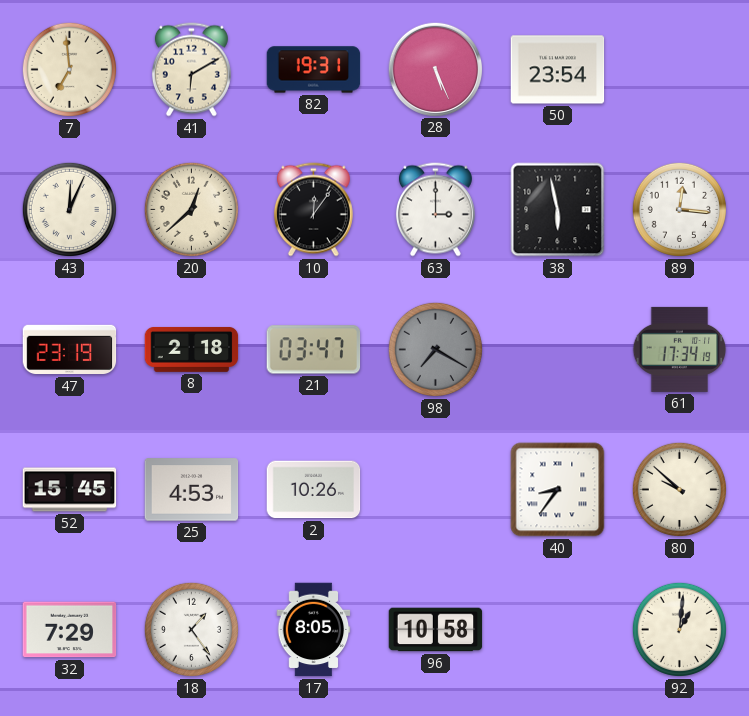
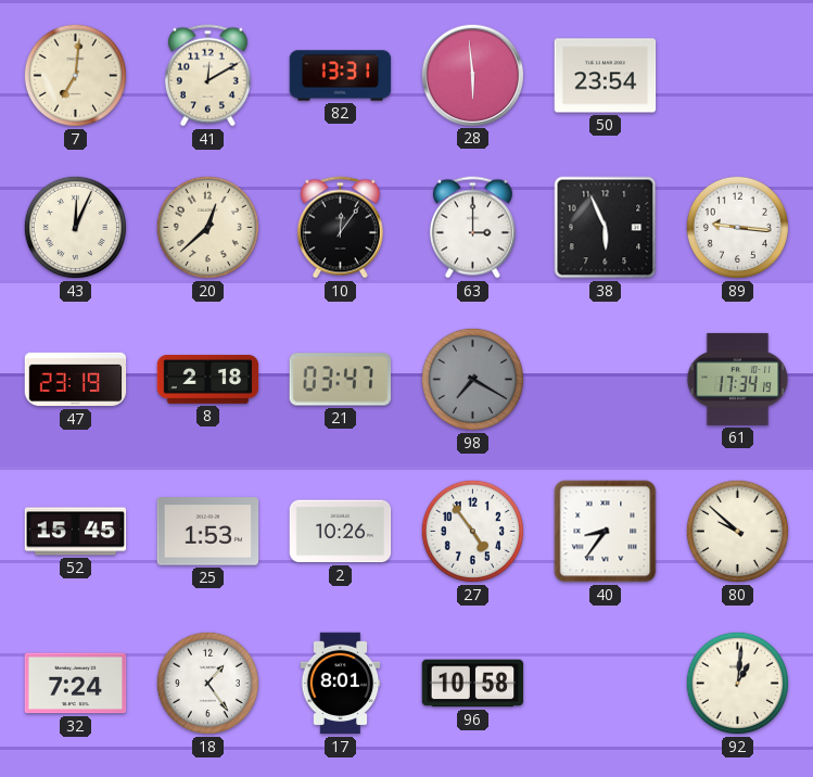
7: 6:59 -> 7:01 (75, 75)
41: 6:10 -> 12:10 (207, 76)
82: 19:31 -> 13:31 (341, 76)
28: 5:26 -> 5:59 (472, 75)
38: 5:58 -> 5:56 (606, 228)
89: 12:16 -> 9:16 (737, 227)
25: 4:53 -> 1:53 (208, 532)
27: none -> 4:54 (472, 531)
32: 7:29 -> 7:24 (76, 684)
17: 8:05 -> 8:01 (341, 684)
